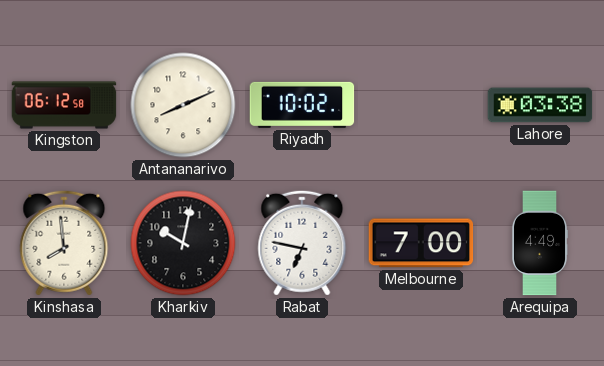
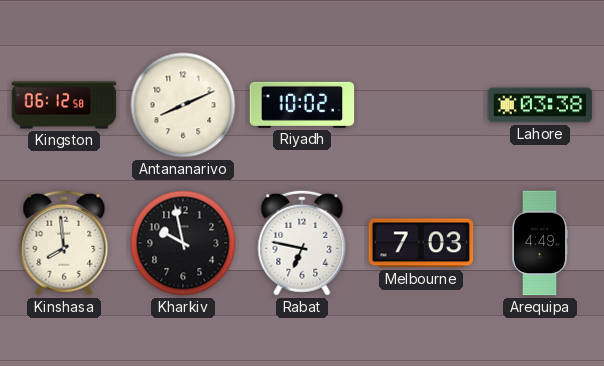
Kharkiv: 10:02 -> 9:58 (183, 243)
Melbourne: 7:00 -> 7:03 (421, 243)
